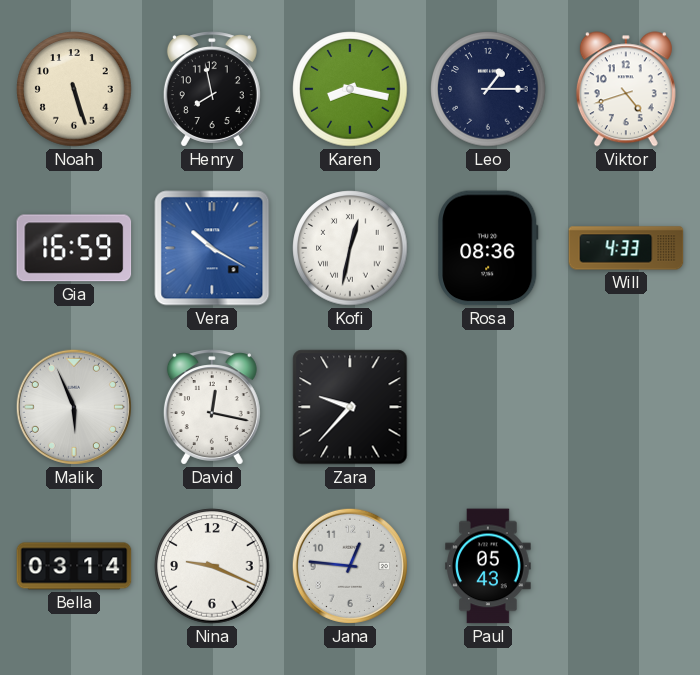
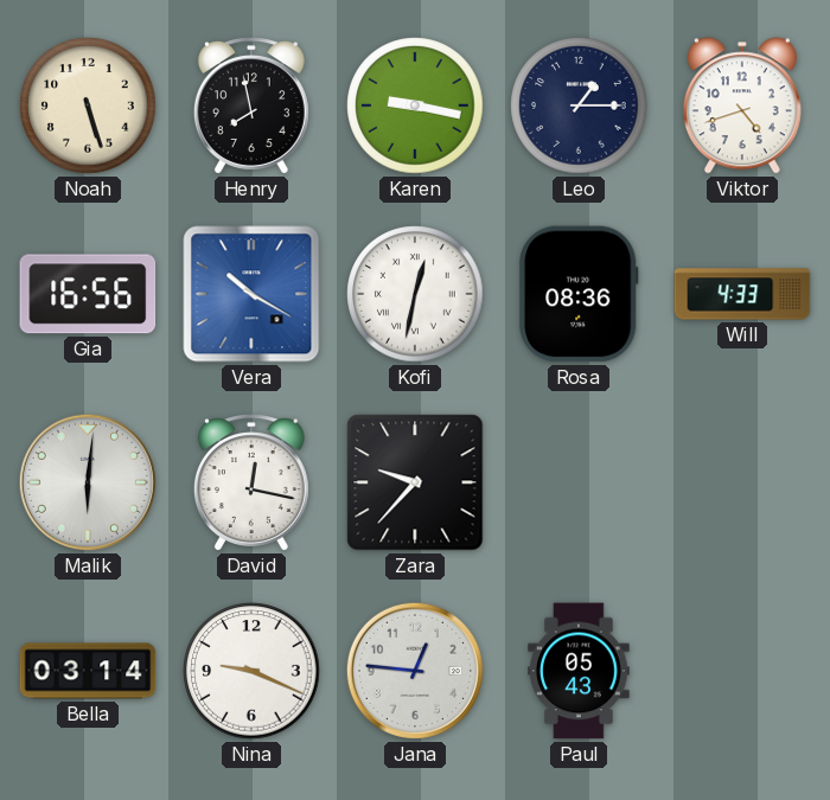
Karen: 8:17 -> 9:17 (415, 105)
Gia: 16:59 -> 16:56 (88, 294)
Malik: 5:56 -> 6:01 (88, 482)
